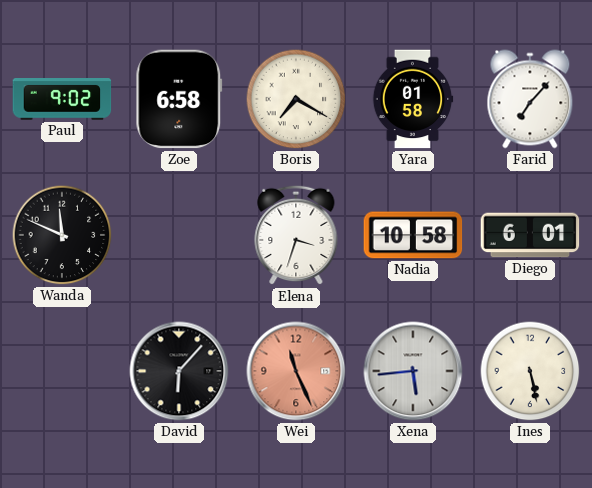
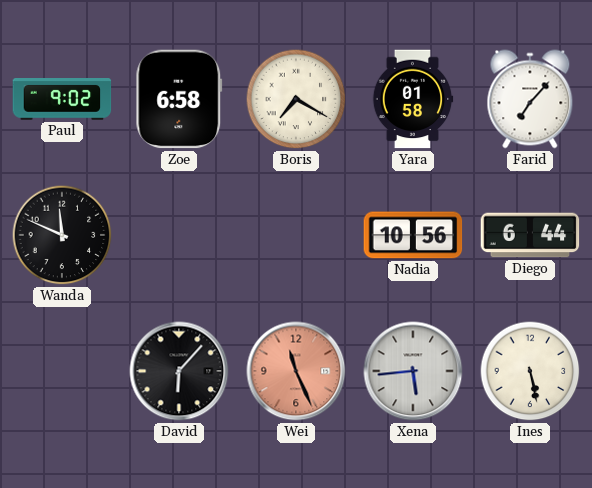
Elena: 3:33 -> none (296, 235)
Nadia: 10:58 -> 10:56 (413, 235)
Diego: 6:01 -> 6:44 (530, 235)
